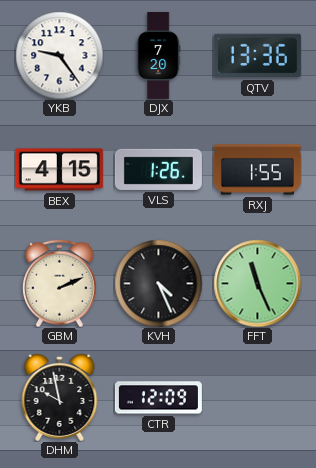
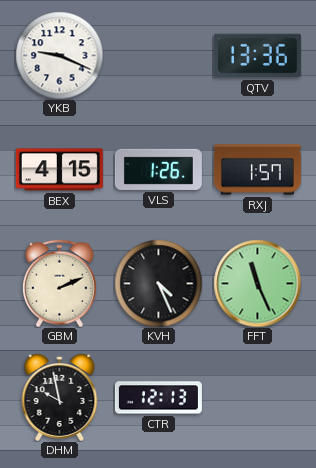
YKB: 9:24 -> 9:19 (59, 55)
DJX: 7:20 -> none (158, 55)
RXJ: 1:55 -> 1:57 (257, 170)
CTR: 12:09 -> 12:13 (158, 398)
